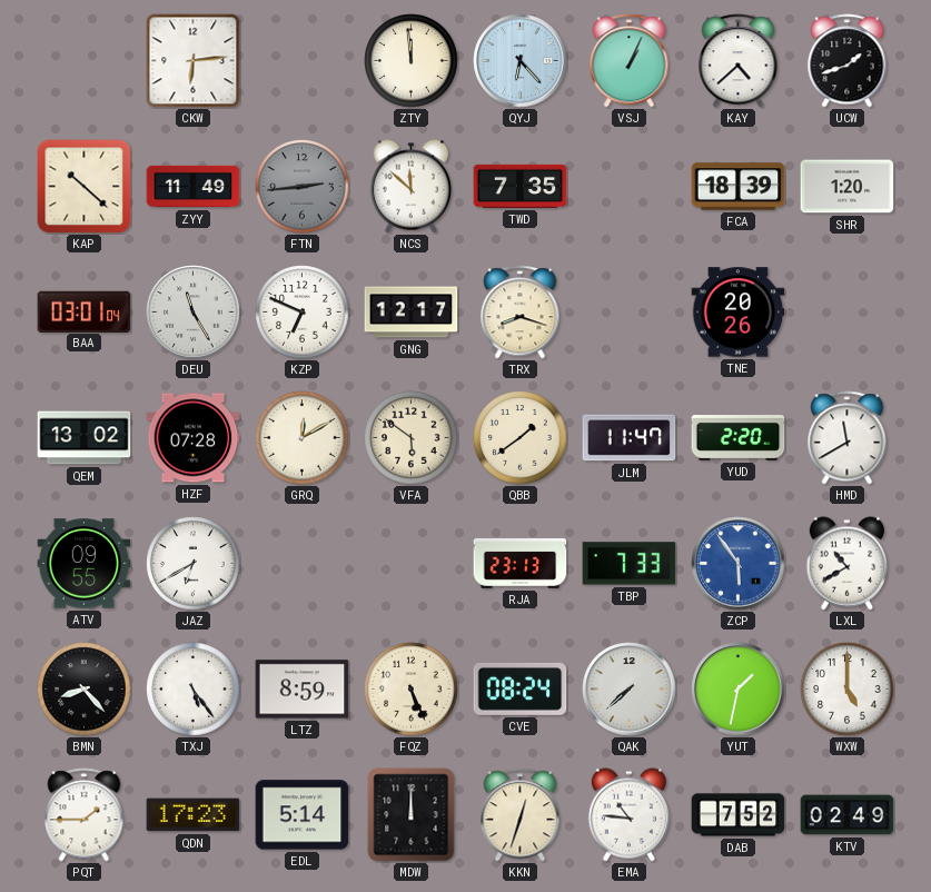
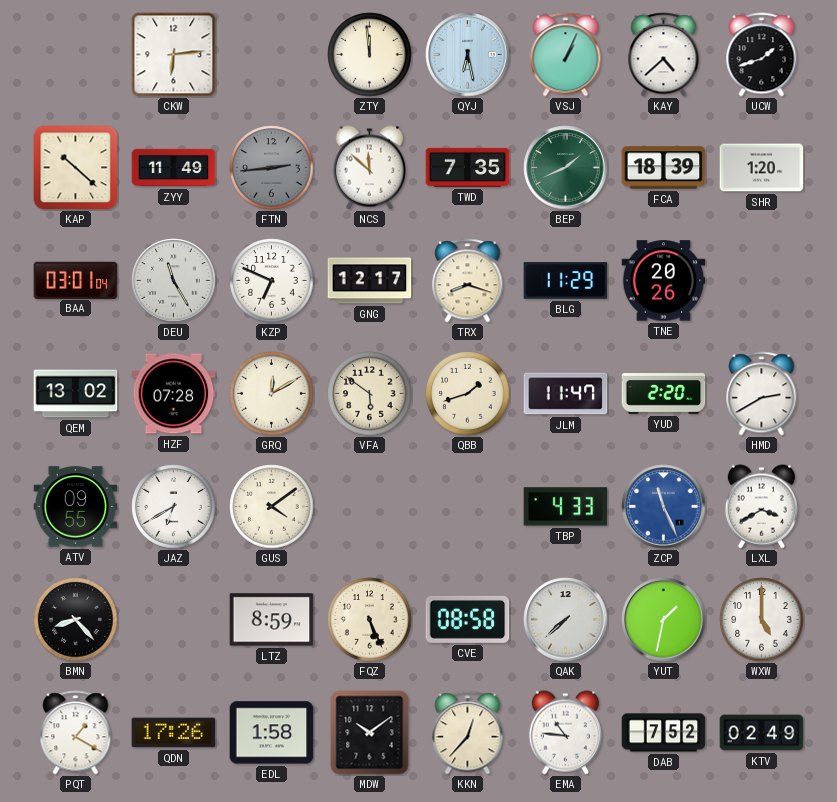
QYJ: 6:23 -> 6:28 (468, 55)
BEP: none -> 1:41 (566, 168)
BLG: none -> 11:29 (566, 281)
QBB: 1:39 -> 1:42 (468, 394)
HMD: 11:40 -> 2:40 (762, 394)
GUS: none -> 4:09 (272, 507)
RJA: 23:13 -> none (521, 563)
TBP: 7:33 -> 4:33 (566, 507)
ZCP: 5:54 -> 11:26 (664, 507)
LXL: 10:40 -> 3:40 (761, 507)
TXJ: 5:24 -> none (194, 690)
CVE: 08:24 -> 08:58 (468, 619)
PQT: 1:45 -> 1:20 (76, 733)
QDN: 17:23 -> 17:26 (174, 733)
EDL: 5:14 -> 1:58 (272, 733)
MDW: 12:00 -> 10:09 (370, 733)
KKN: 12:33 -> 12:37 (468, 733)
